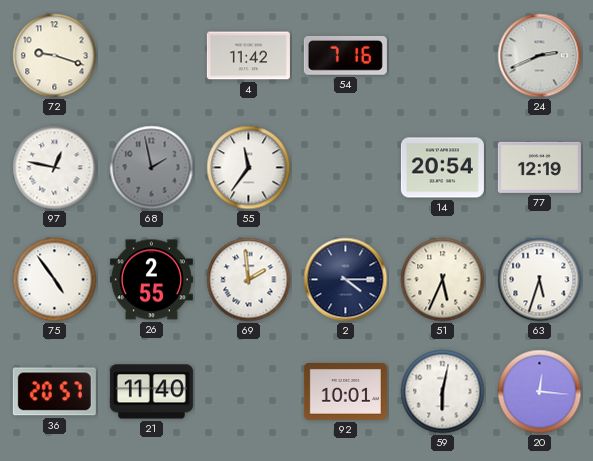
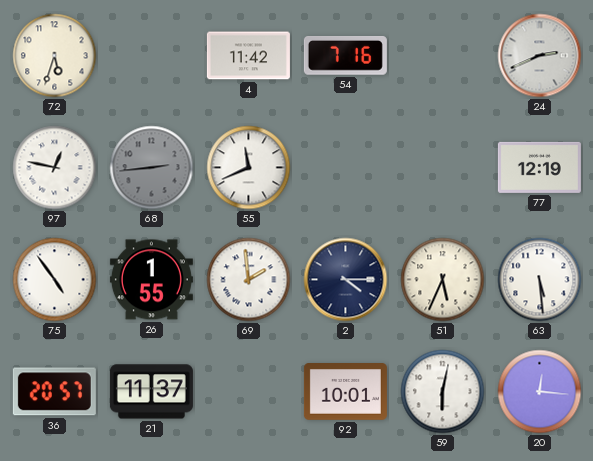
72: 9:18 -> 5:33 (55, 56)
68: 1:58 -> 2:44 (152, 168)
55: 11:36 -> 11:41 (249, 168)
14: 20:54 -> none (442, 168)
26: 2:55 -> 1:55 (151, 280)
63: 5:33 -> 5:29 (540, 280)
21: 11:40 -> 11:37 (151, 392)
